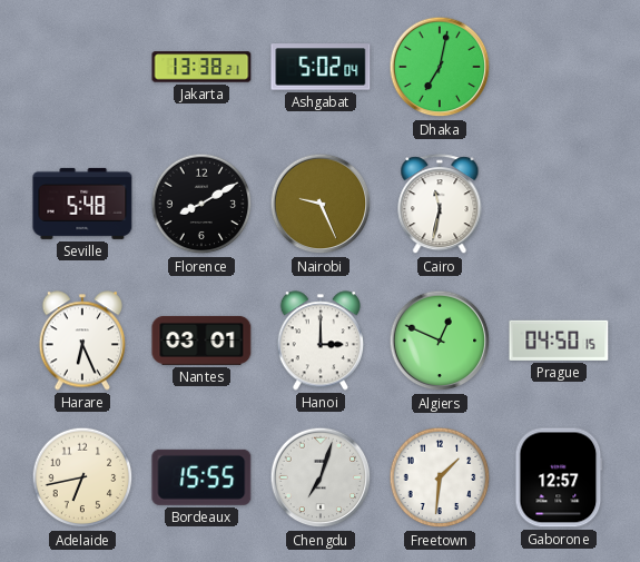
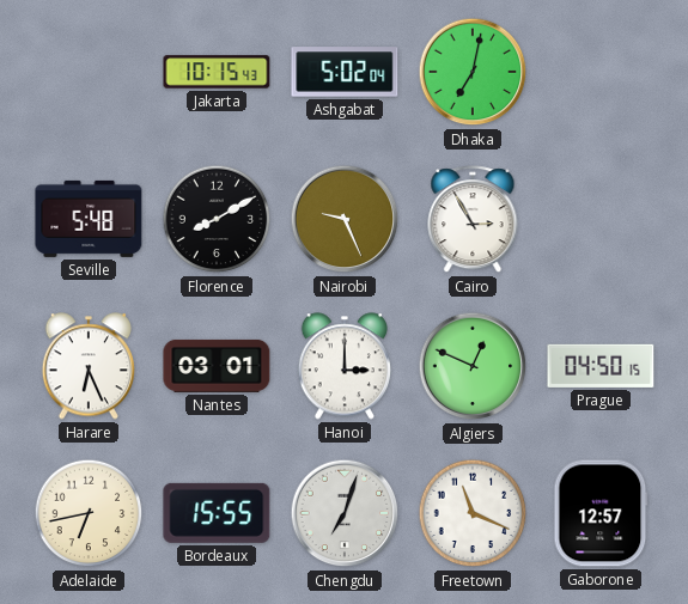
Jakarta: 13:38 -> 10:15 (217, 72)
Cairo: 11:32 -> 2:55 (473, 220)
Freetown: 1:31 -> 11:19 (473, 513)
